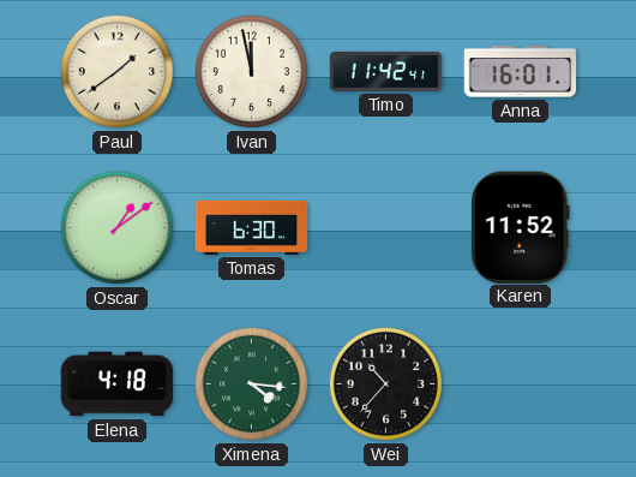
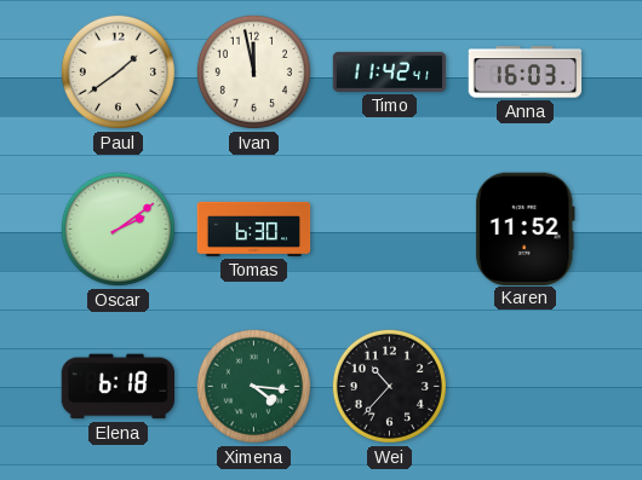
Anna: 16:01 -> 16:03 (526, 73)
Oscar: 1:09 -> 2:09 (117, 229)
Elena: 4:18 -> 6:18 (119, 387)
